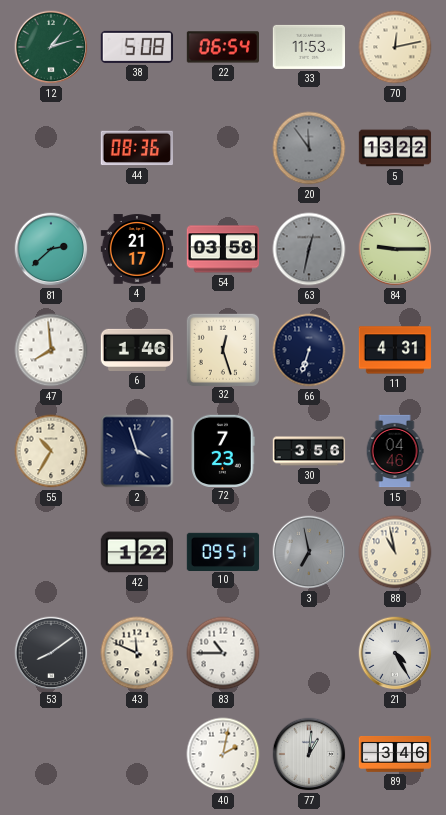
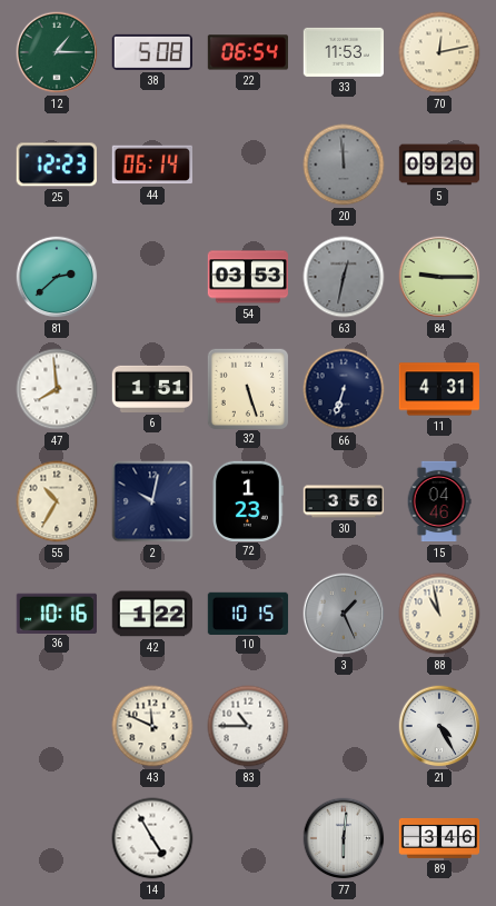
12: 1:12 -> 1:15 (57, 52)
25: none -> 12:23 (57, 165)
44: 08:36 -> 06:14 (151, 165)
20: 11:54 -> 11:59 (344, 165)
5: 13:22 -> 09:20 (439, 165)
4: 21:17 -> none (137, 249)
54: 03:58 -> 03:53 (247, 277)
6: 1:46 -> 1:51 (152, 389)
32: 12:27 -> 5:27 (247, 388)
2: 3:57 -> 10:02 (152, 501)
72: 7:23 -> 1:23 (248, 500)
36: none -> 10:16 (56, 613)
10: 09:51 -> 10:15 (248, 613)
3: 6:58 -> 1:26 (344, 614)
53: 8:09 -> none (51, 653)
14: none -> 4:55 (152, 838)
40: 2:02 -> none (223, 754)
77: 1:01 -> 6:01 (344, 838)
